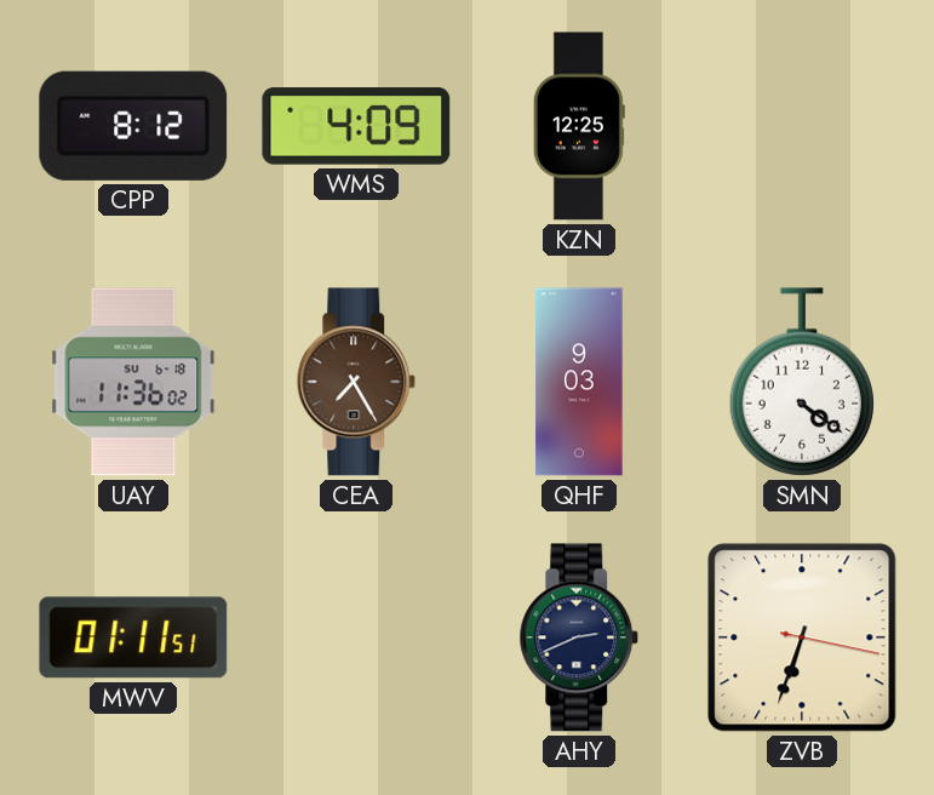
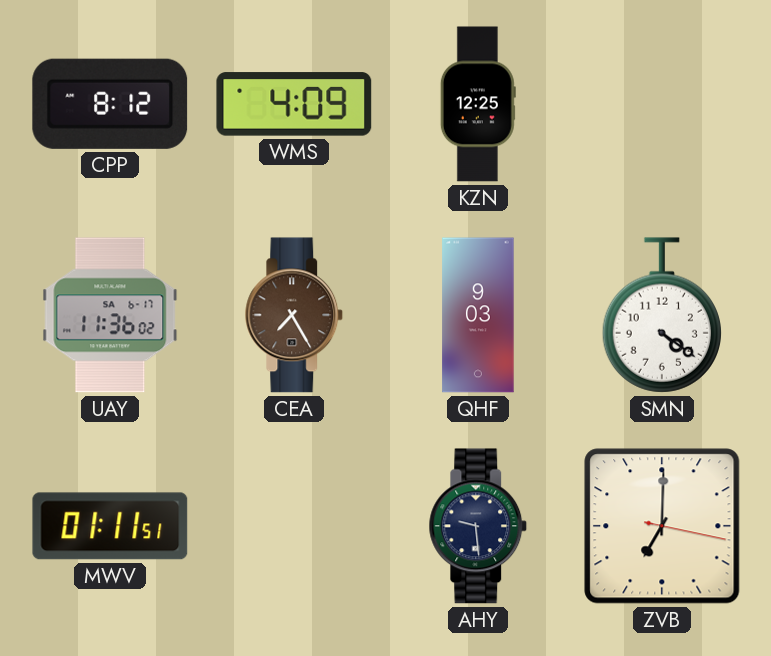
UAY date: SU 6-18 -> SA 6-17 (110, 315)
AHY: 2:41 -> 9:29 (478, 526)
ZVB: 6:33 -> 7:00 (662, 526)
